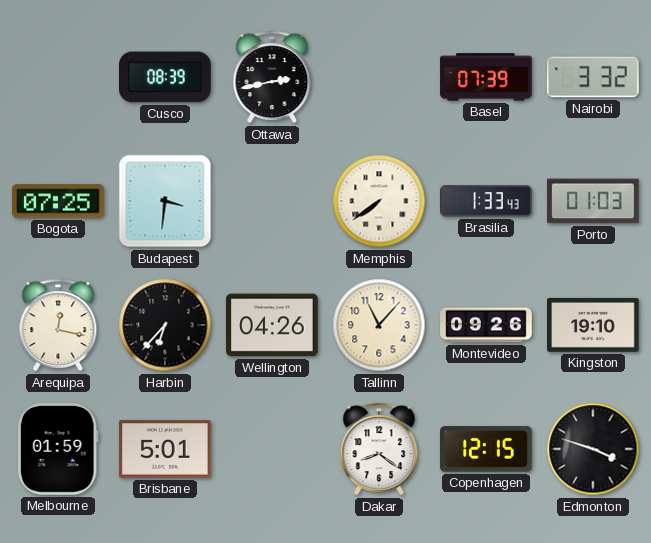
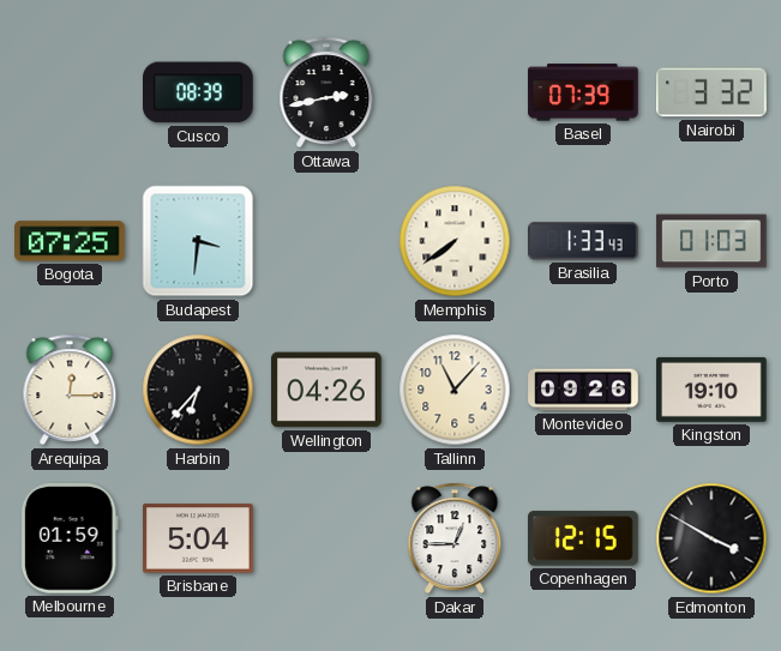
Arequipa: 12:17 -> 12:15 (70, 390)
Brisbane: 5:01 -> 5:04 (198, 538)
Dakar: 8:21 -> 12:45 (455, 538)
Edmonton: 3:48 -> 3:50 (711, 538)
